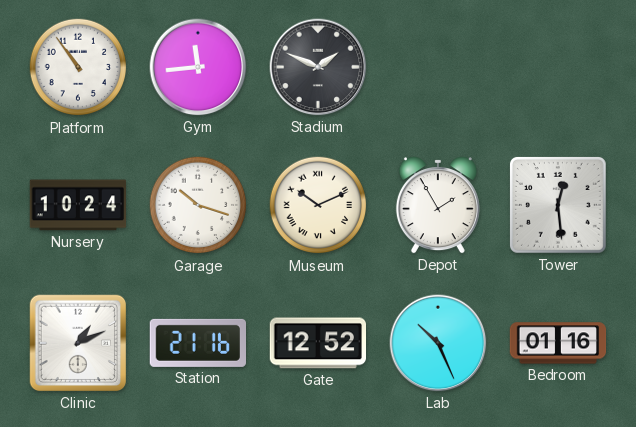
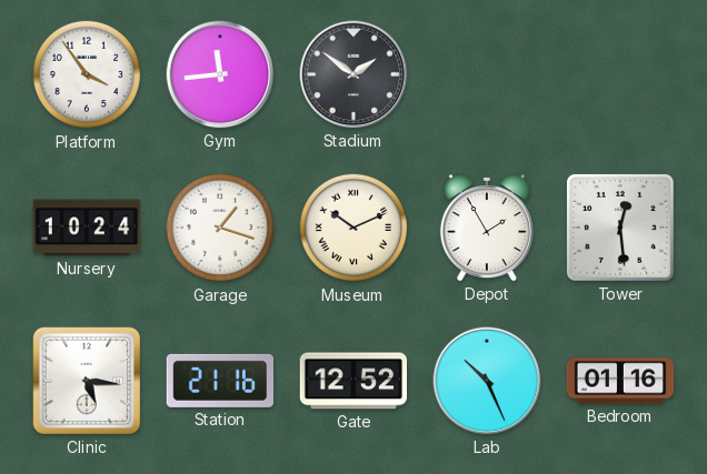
Platform: 10:54 -> 3:54 (87, 74)
Stadium: 1:49 -> 1:51 (353, 74)
Garage: 10:18 -> 1:18 (220, 228)
Clinic: 1:11 -> 5:16 (87, 381)
